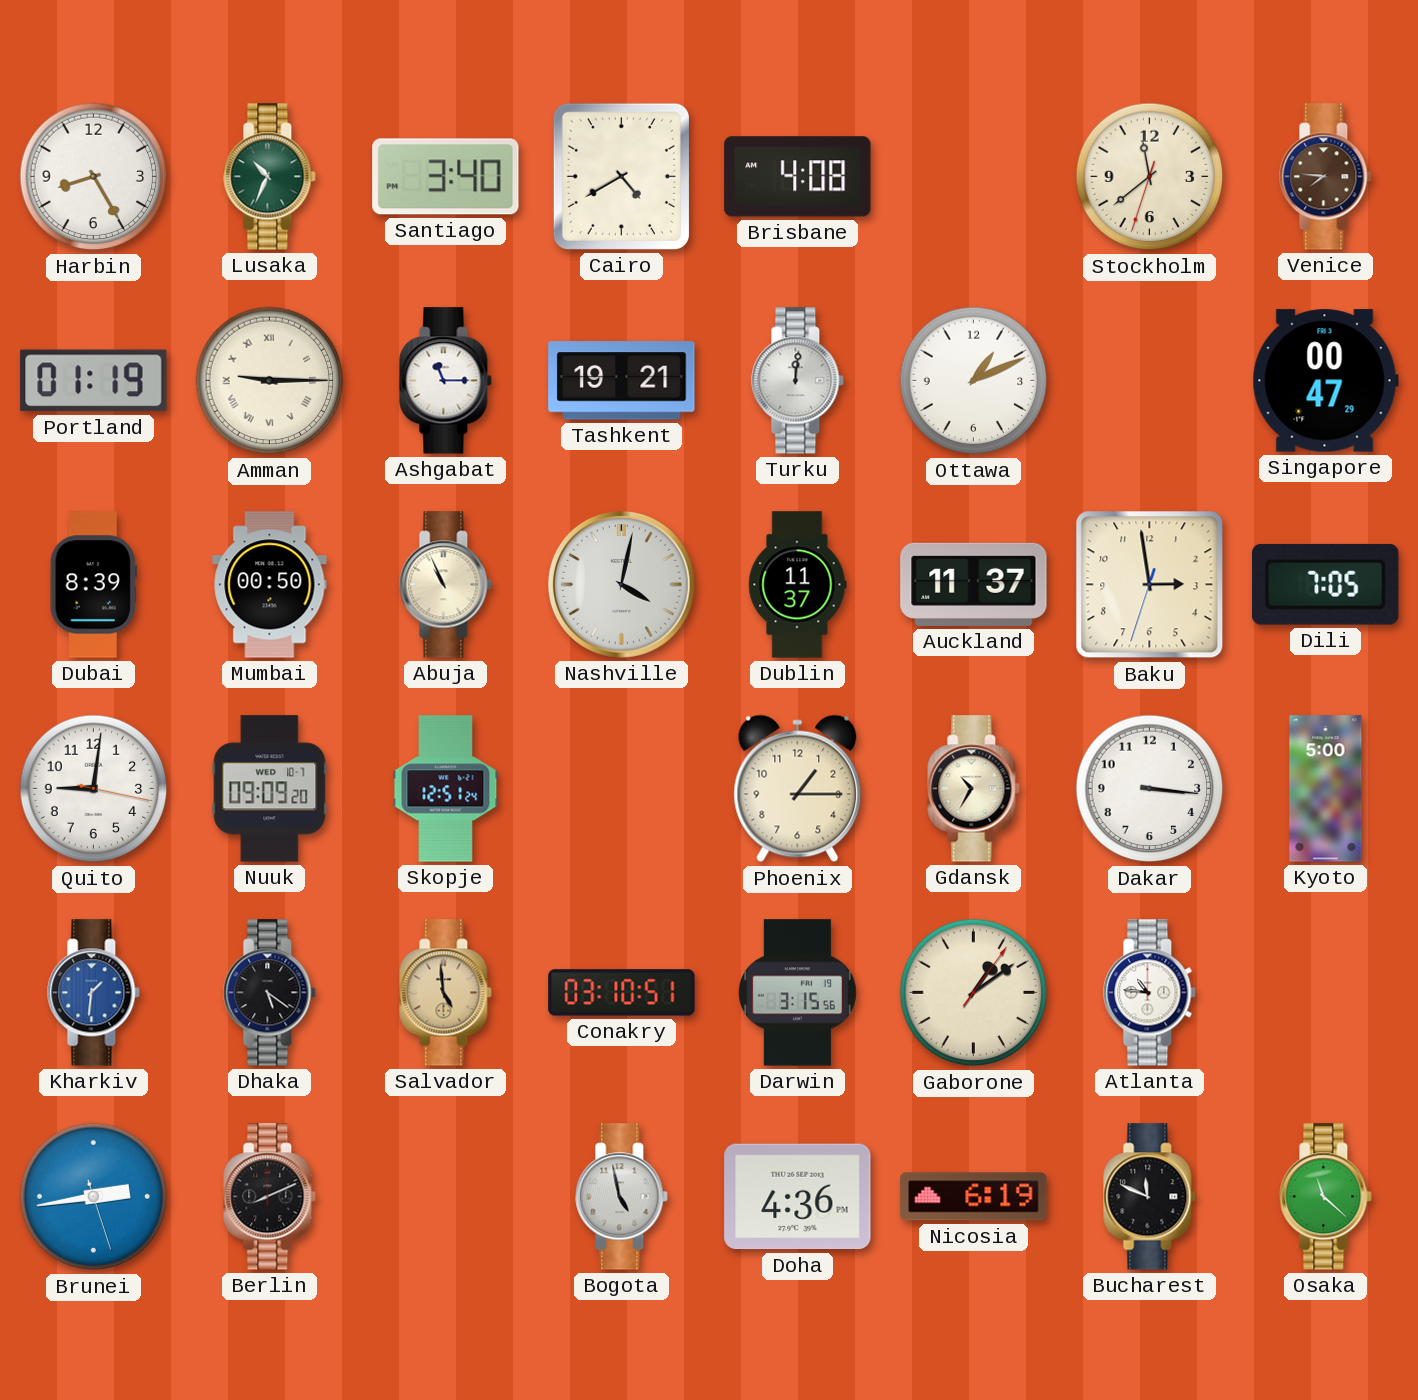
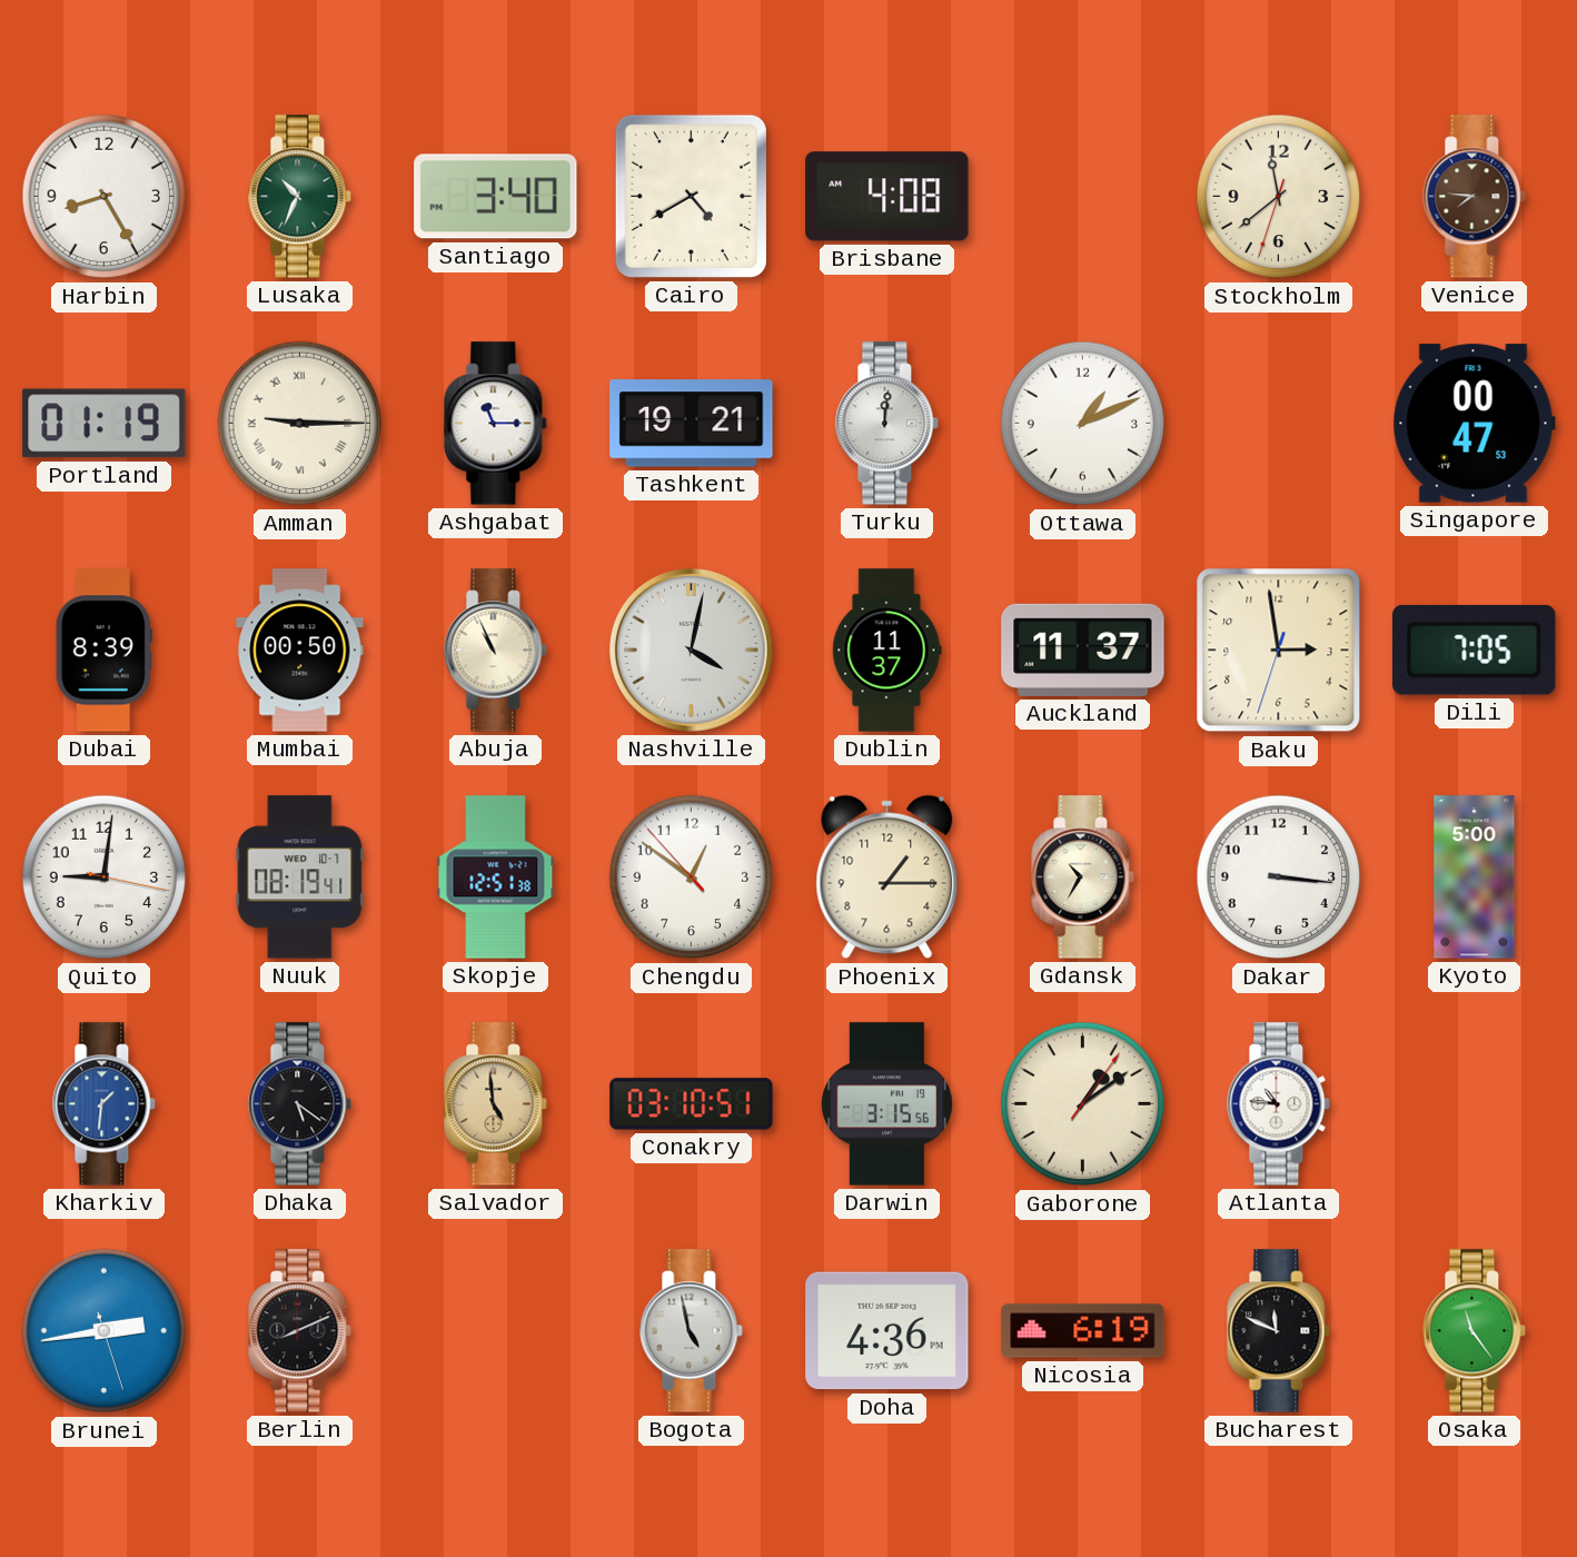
Singapore: 00:47:29 -> 00:47:53 (1474, 424)
Nuuk: 09:09 -> 08:19 (300, 877)
Skopje: 12:51:24 -> 12:51:38 (496, 877)
Chengdu: none -> 12:50 (692, 877)
Osaka: 11:22 -> 11:24 (1475, 1331)
